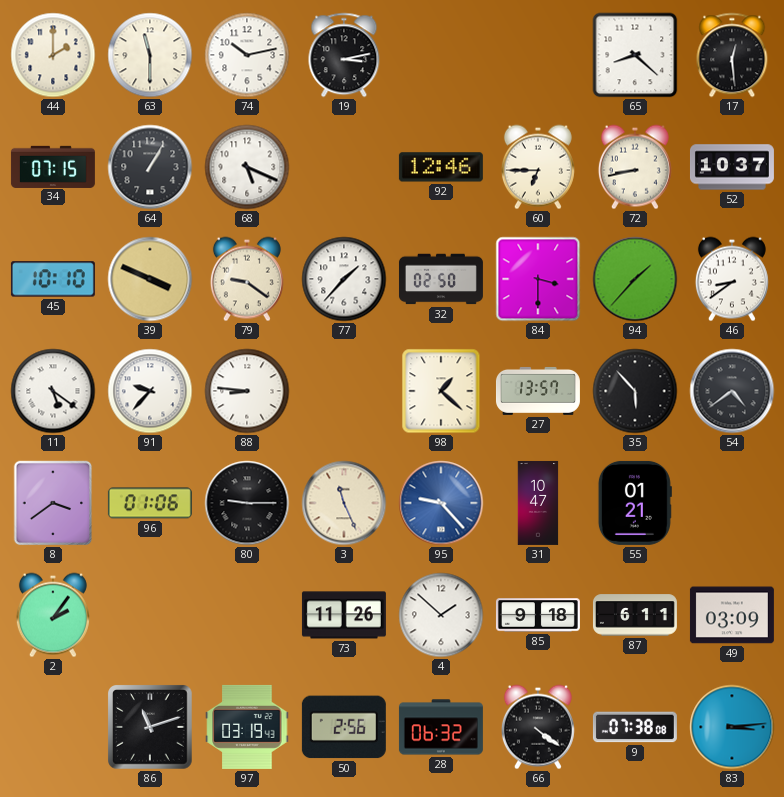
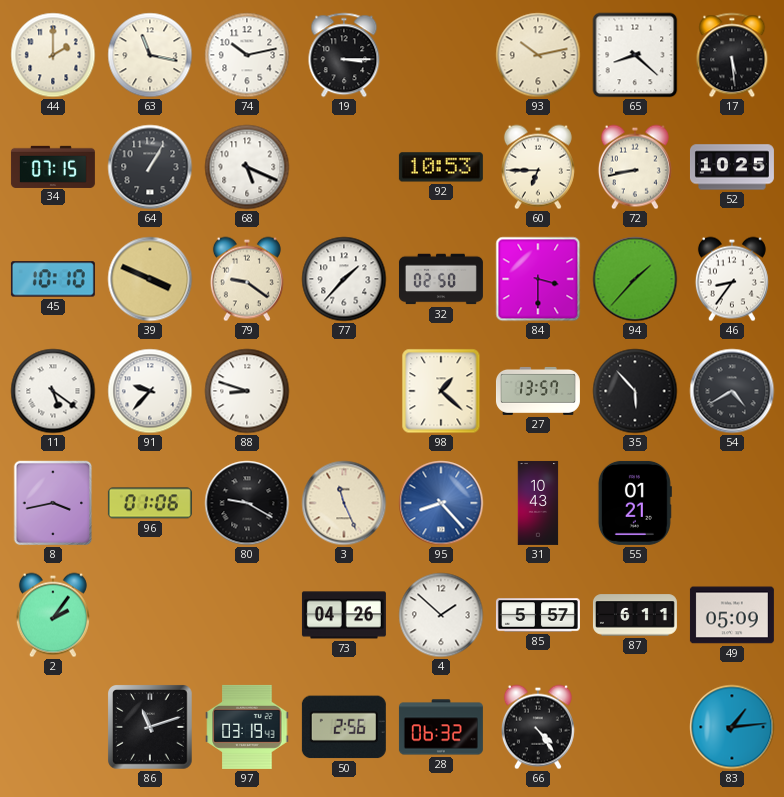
63: 11:30 -> 11:17 (150, 55)
19: 3:13 -> 3:15 (344, 55)
93: none -> 10:13 (538, 55)
17: 12:29 -> 5:29 (732, 55)
92: 12:46 -> 10:53 (441, 167)
52: 10:37 -> 10:25 (732, 167)
46: 8:39 -> 8:36 (732, 279)
88: 8:46 -> 8:48 (247, 391)
54: 4:39 -> 4:40 (732, 391)
8: 3:39 -> 3:43 (53, 503)
80: 9:15 -> 9:20 (247, 503)
95: 9:23 -> 8:23 (441, 503)
31: 10:47 -> 10:43 (538, 503)
73: 11:26 -> 04:26 (344, 615)
85: 9:18 -> 5:57 (538, 615)
49: 03:09 -> 05:09 (732, 615)
66: 4:21 -> 4:24 (538, 727)
9: 07:38 -> none (635, 727)
83: 3:14 -> 1:14 (732, 727)
